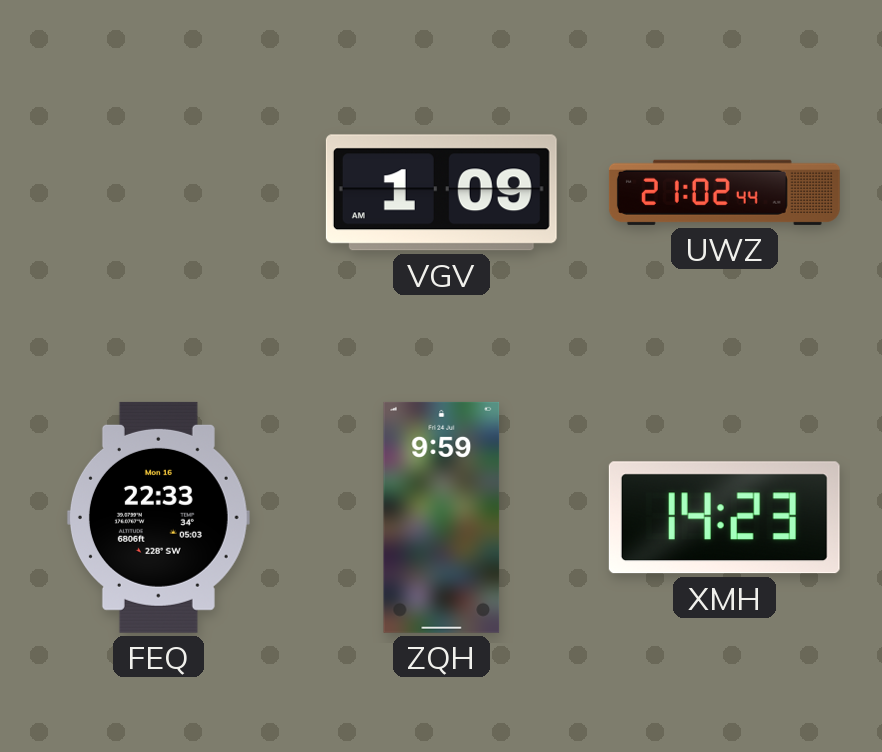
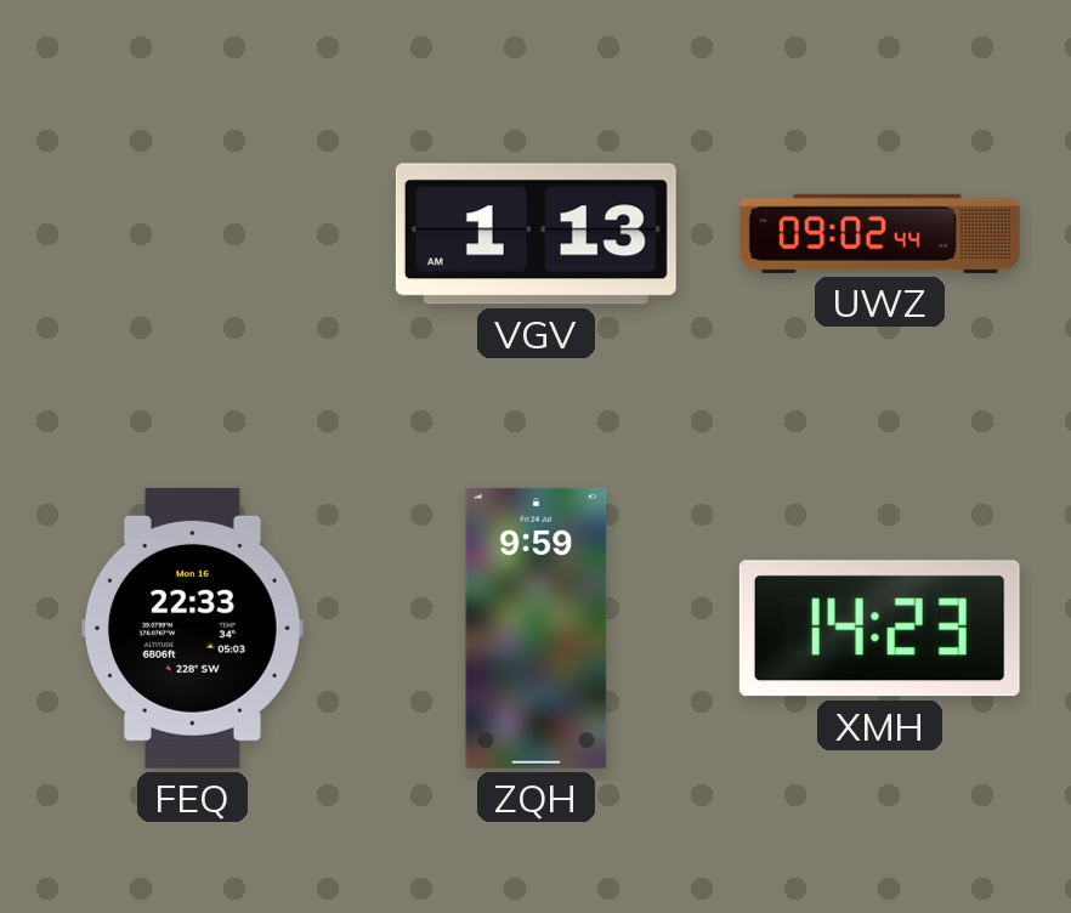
VGV: 1:09 -> 1:13 (535, 234)
UWZ: 21:02 -> 09:02 (879, 233)
